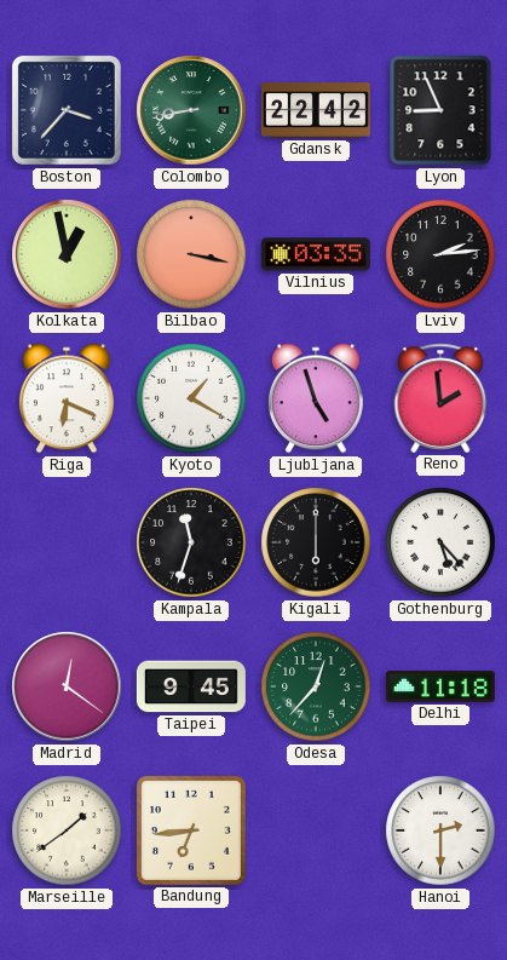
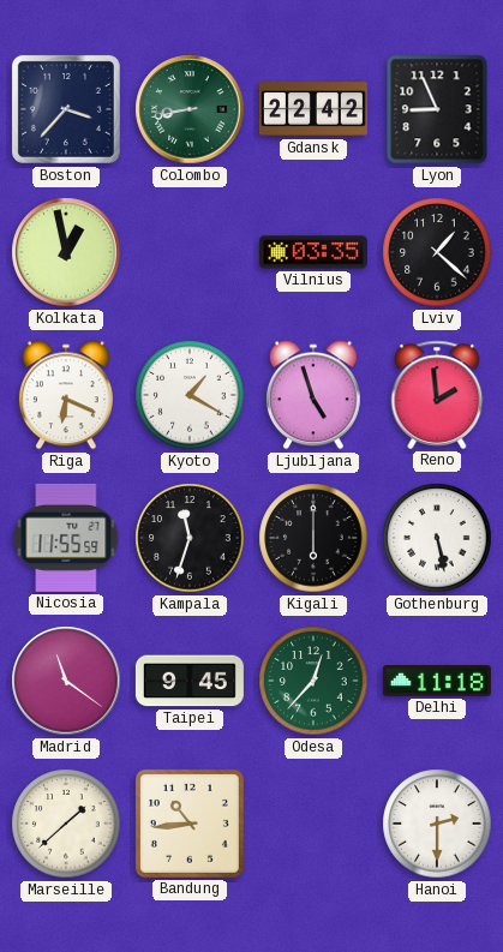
Bilbao: 3:17 -> none (191, 254)
Lviv: 2:14 -> 1:22 (437, 252)
Nicosia: none -> 11:55 (66, 538)
Gothenburg: 5:23 -> 5:28 (437, 538)
Madrid: 12:21 -> 11:21 (66, 681)
Marseille: 1:39 -> 1:38 (66, 824)
Bandung: 6:44 -> 10:44 (190, 824)
